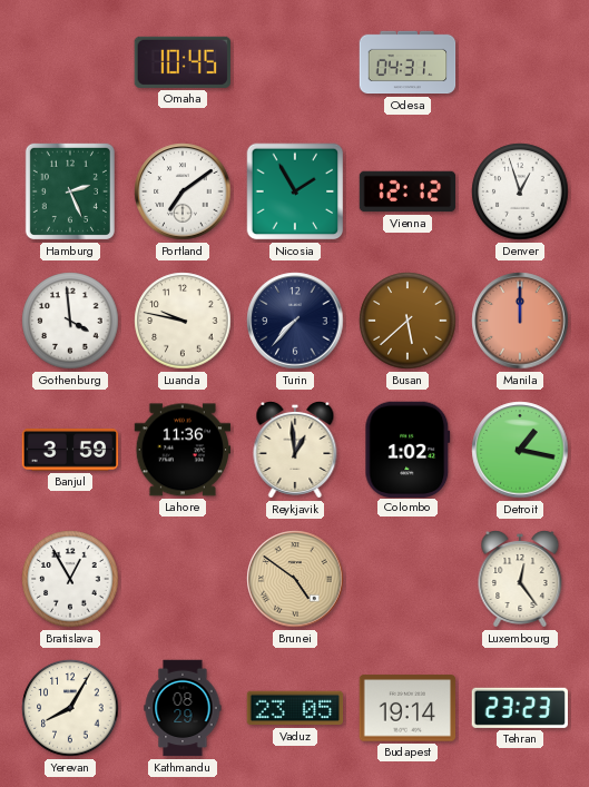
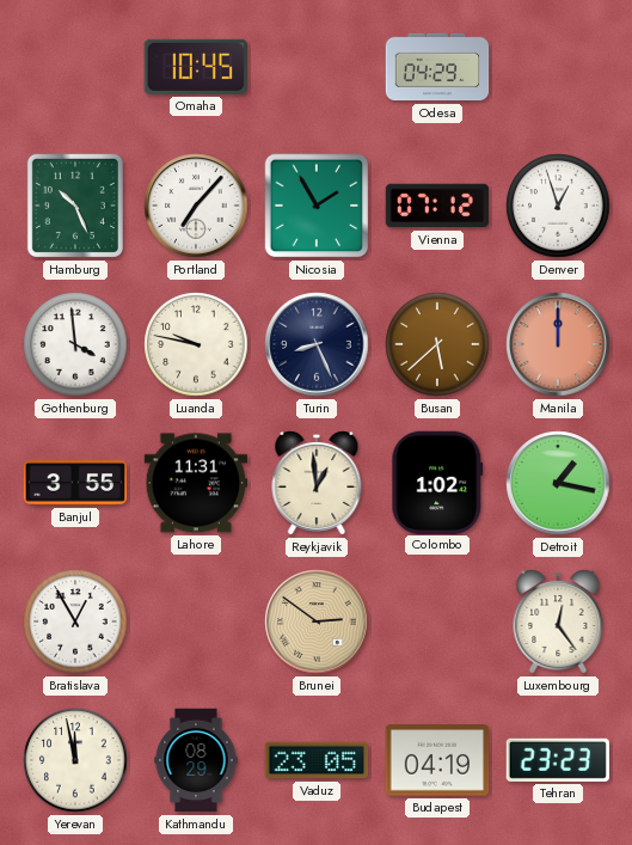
Odesa: 04:31 -> 04:29 (437, 67)
Hamburg: 2:26 -> 10:26 (75, 206)
Portland: 7:09 -> 7:07 (196, 206)
Vienna: 12:12 -> 07:12 (437, 206)
Turin: 7:37 -> 8:26 (317, 344)
Banjul: 3:59 -> 3:55 (75, 483)
Lahore: 11:36 -> 11:31 (196, 483)
Brunei: 4:51 -> 2:51 (317, 621)
Yerevan: 8:05 -> 11:58 (75, 760)
Budapest: 19:14 -> 04:19 (437, 760)
